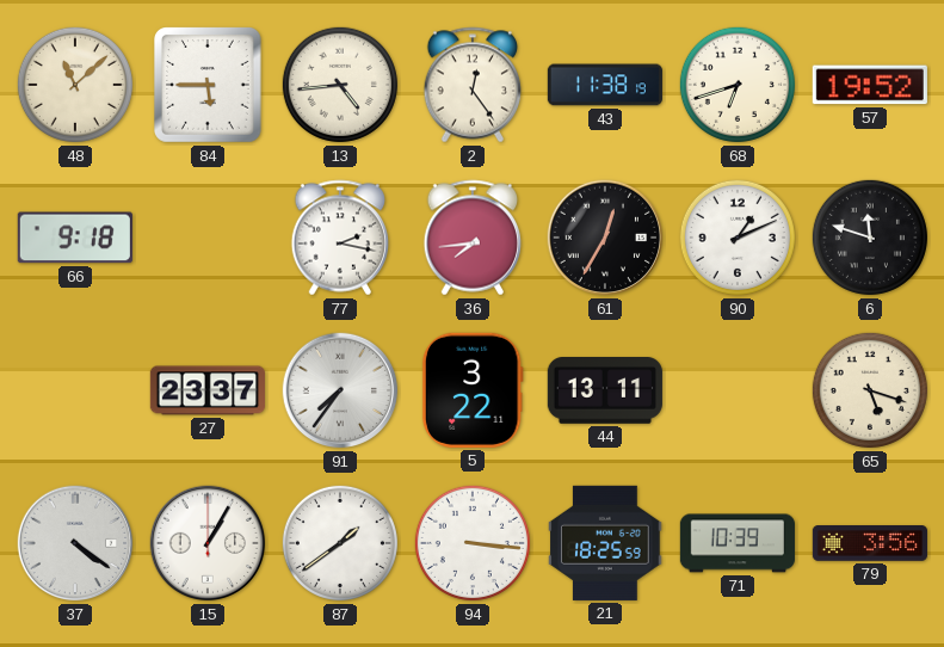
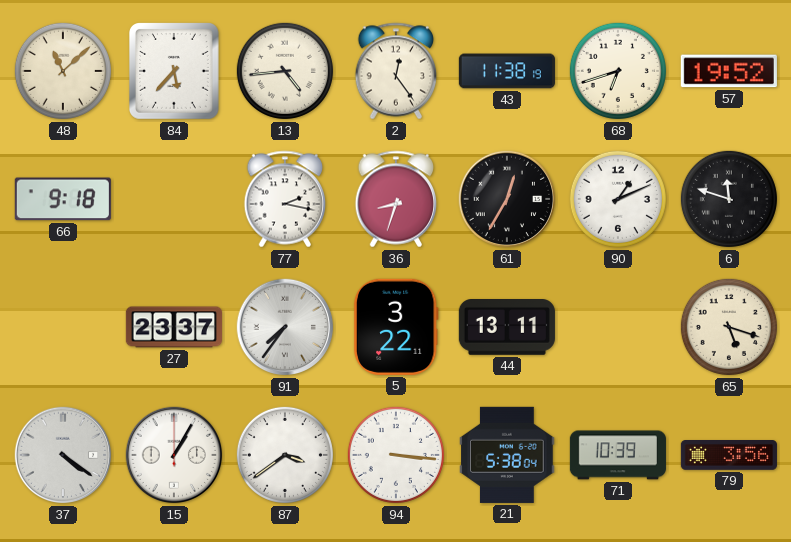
84: 5:45 -> 5:37 (175, 72)
36: 7:44 -> 8:33 (396, 199)
87: 1:39 -> 3:39 (285, 455)
21: 18:25 -> 5:38 (507, 455)
